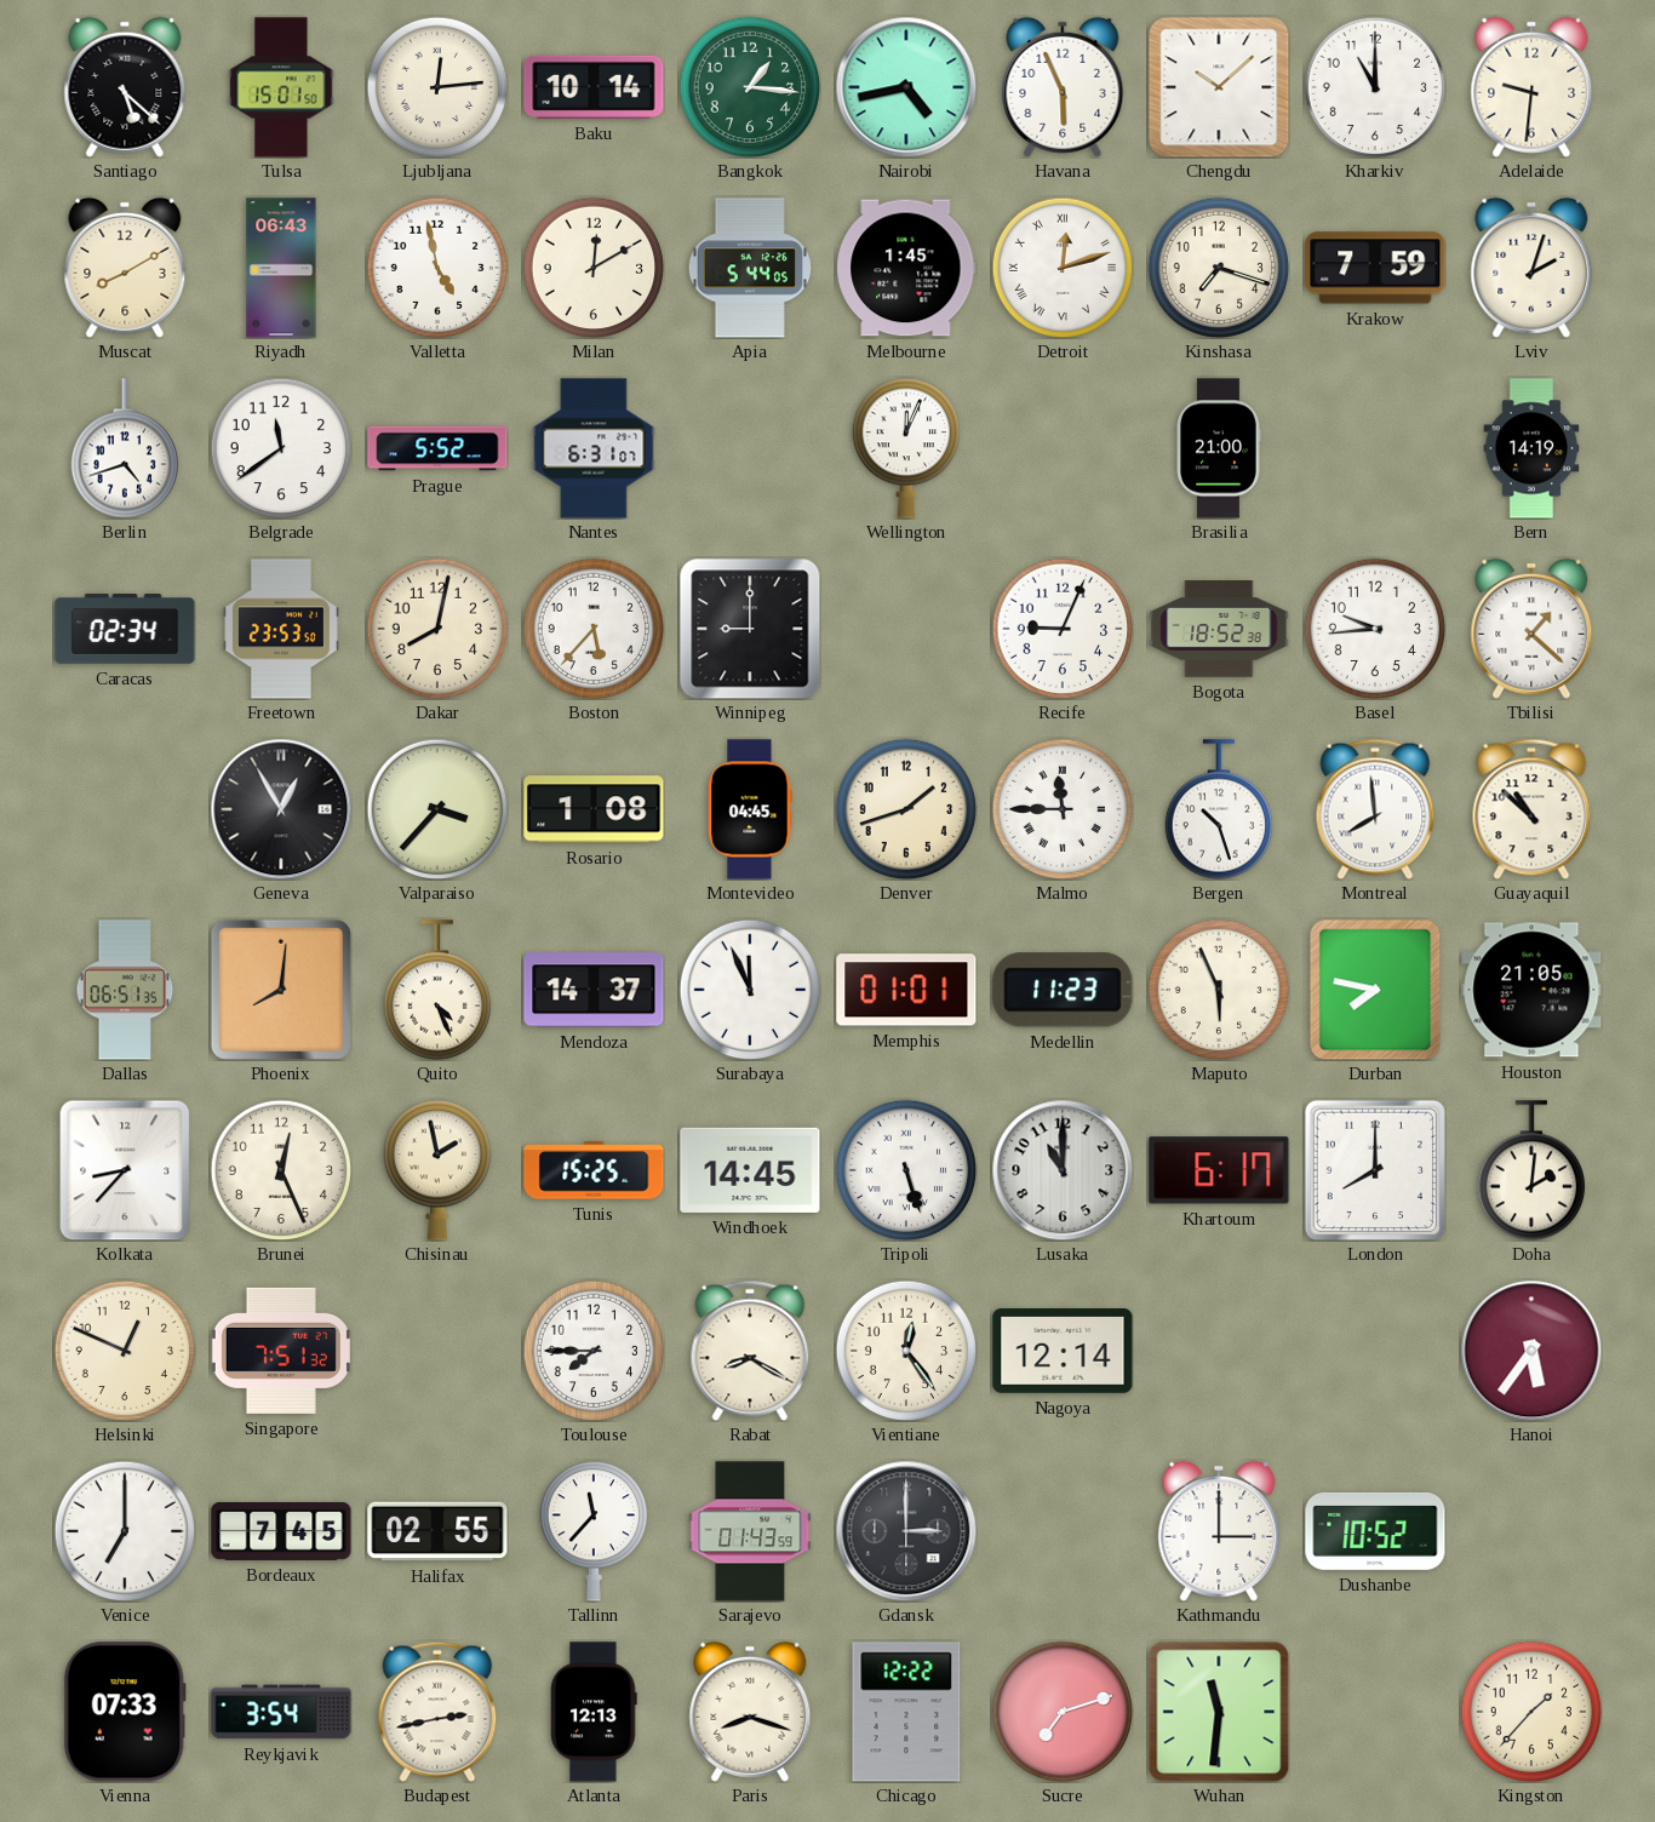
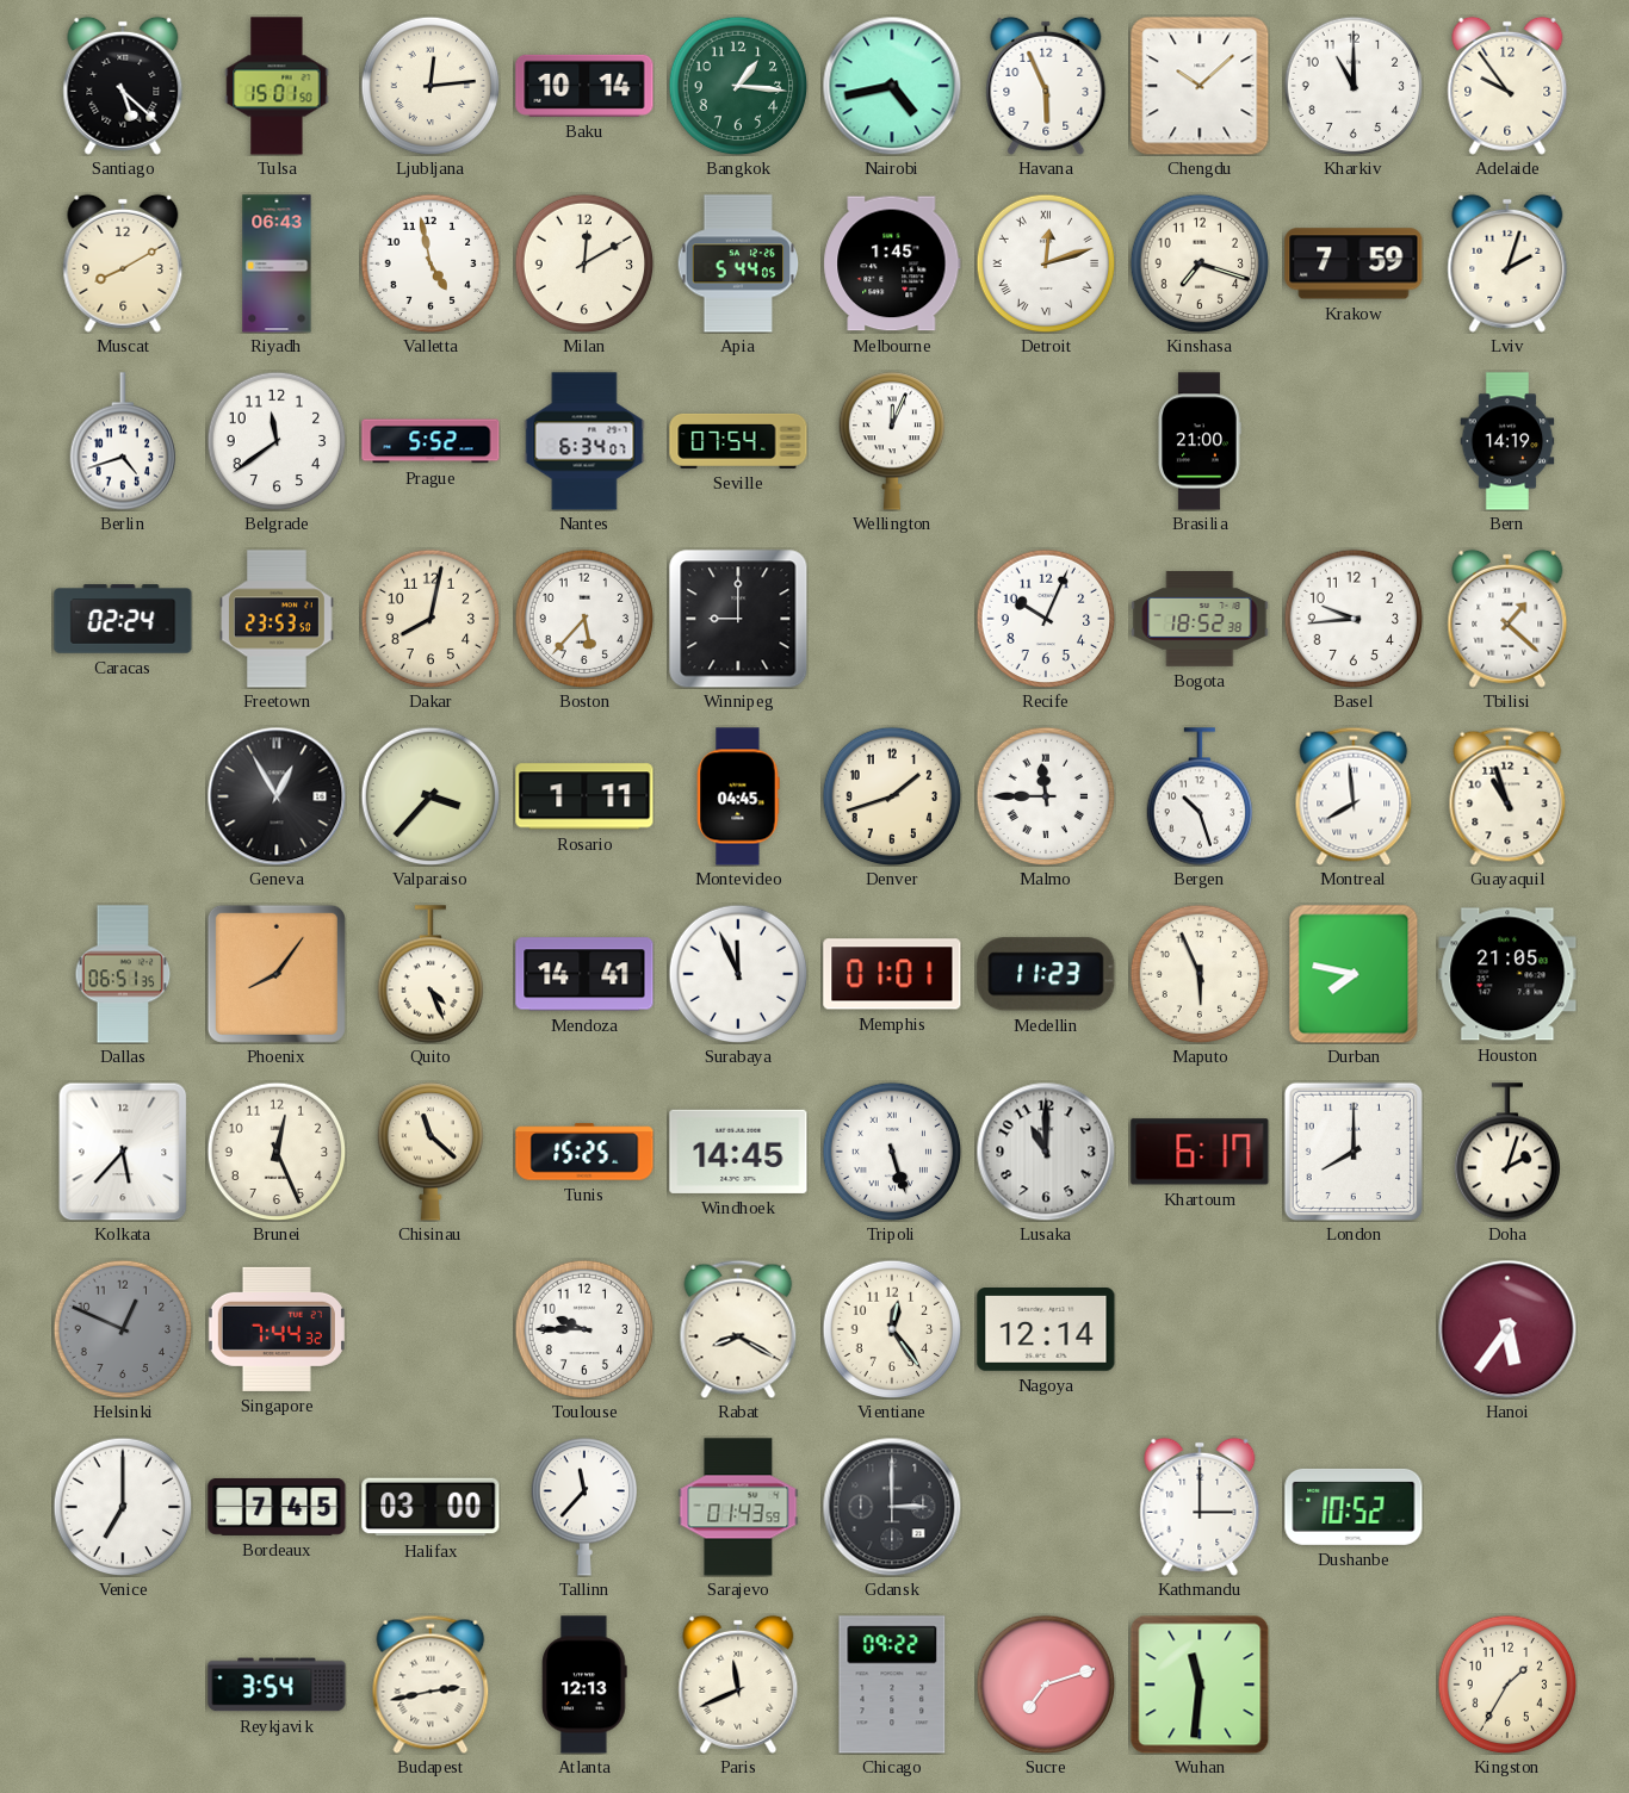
Adelaide: 9:31 -> 9:54 (1507, 86)
Nantes: 6:31 -> 6:34 (584, 441)
Seville: none -> 07:54 (738, 441)
Caracas: 02:34 -> 02:24 (123, 619)
Recife: 9:04 -> 10:04 (1046, 619)
Rosario: 1:08 -> 1:11 (584, 796)
Guayaquil: 10:52 -> 10:57 (1507, 796)
Phoenix: 8:01 -> 8:06 (277, 974)
Mendoza: 14:37 -> 14:41 (584, 974)
Kolkata: 8:37 -> 5:37 (123, 1152)
Chisinau: 1:58 -> 11:22 (429, 1152)
Doha: 2:01 -> 2:03 (1506, 1152)
Helsinki dial: cream -> grey (123, 1329)
Singapore: 7:51 -> 7:44 (277, 1329)
Toulouse: 7:45 -> 9:45 (584, 1329)
Halifax: 02:55 -> 03:00 (431, 1507)
Vienna: 07:33 -> none (125, 1712)
Paris: 8:18 -> 11:41 (738, 1685)
Chicago: 12:22 -> 09:22 (892, 1685)
Kingston: 1:37 -> 1:35 (1507, 1685)
